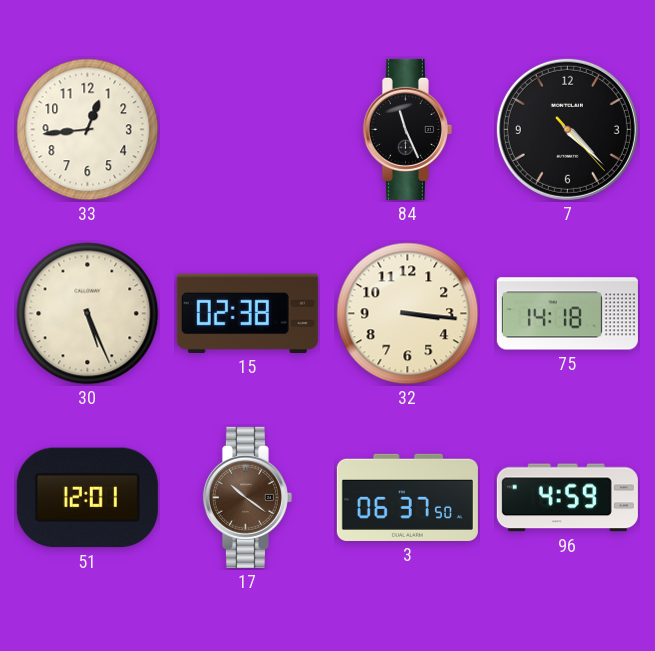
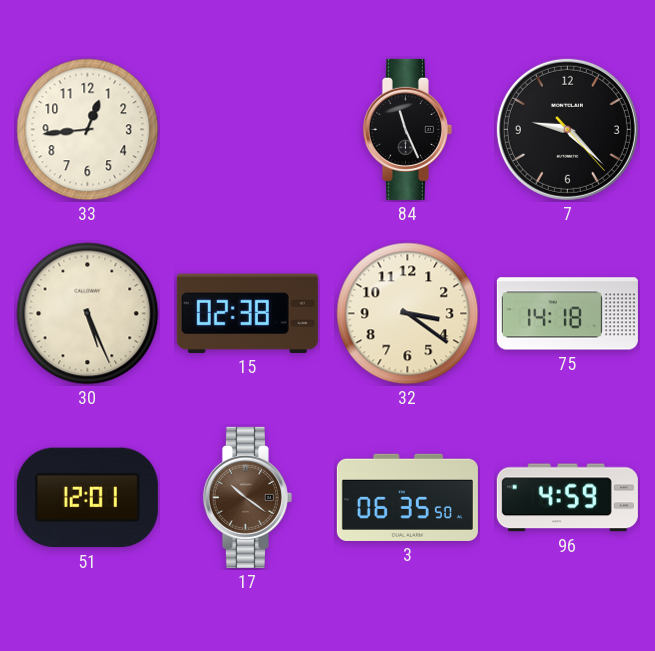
7: 4:22 -> 9:22 (567, 129)
32: 3:16 -> 3:21 (408, 314)
3: 06:37 -> 06:35 (407, 497)
